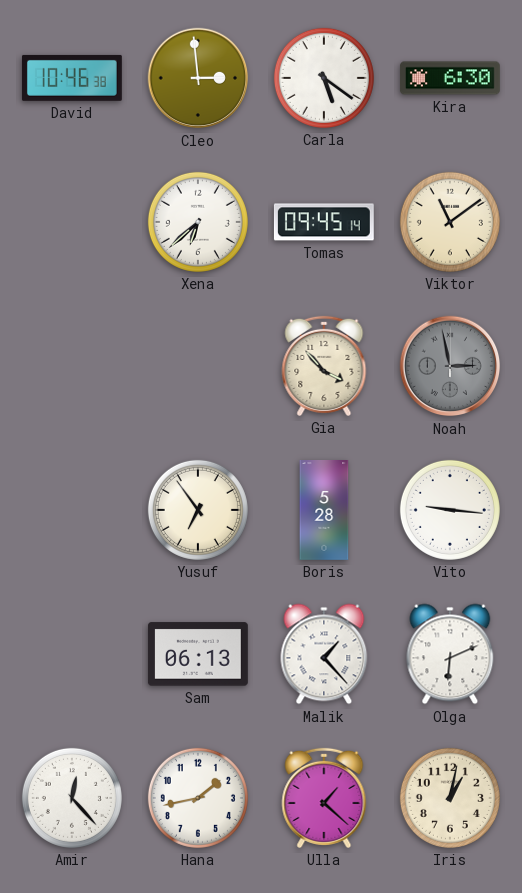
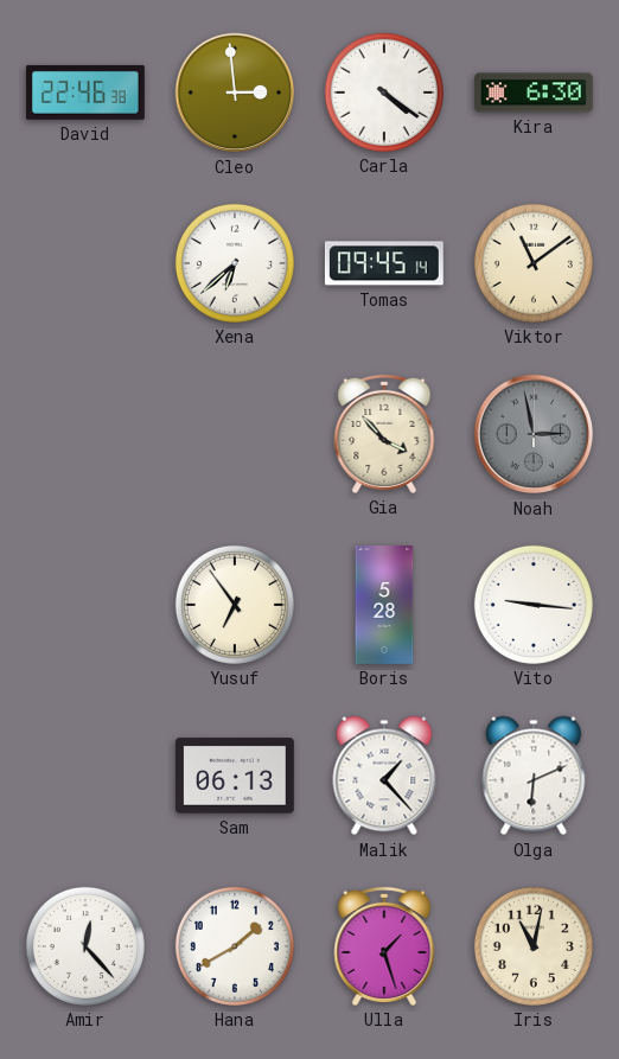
David: 10:46 -> 22:46 (85, 92)
Carla: 5:21 -> 4:21 (384, 92)
Hana: 1:43 -> 1:40 (235, 946)
Ulla: 1:22 -> 1:27 (384, 946)
Iris: 1:02 -> 11:02 (534, 946)
